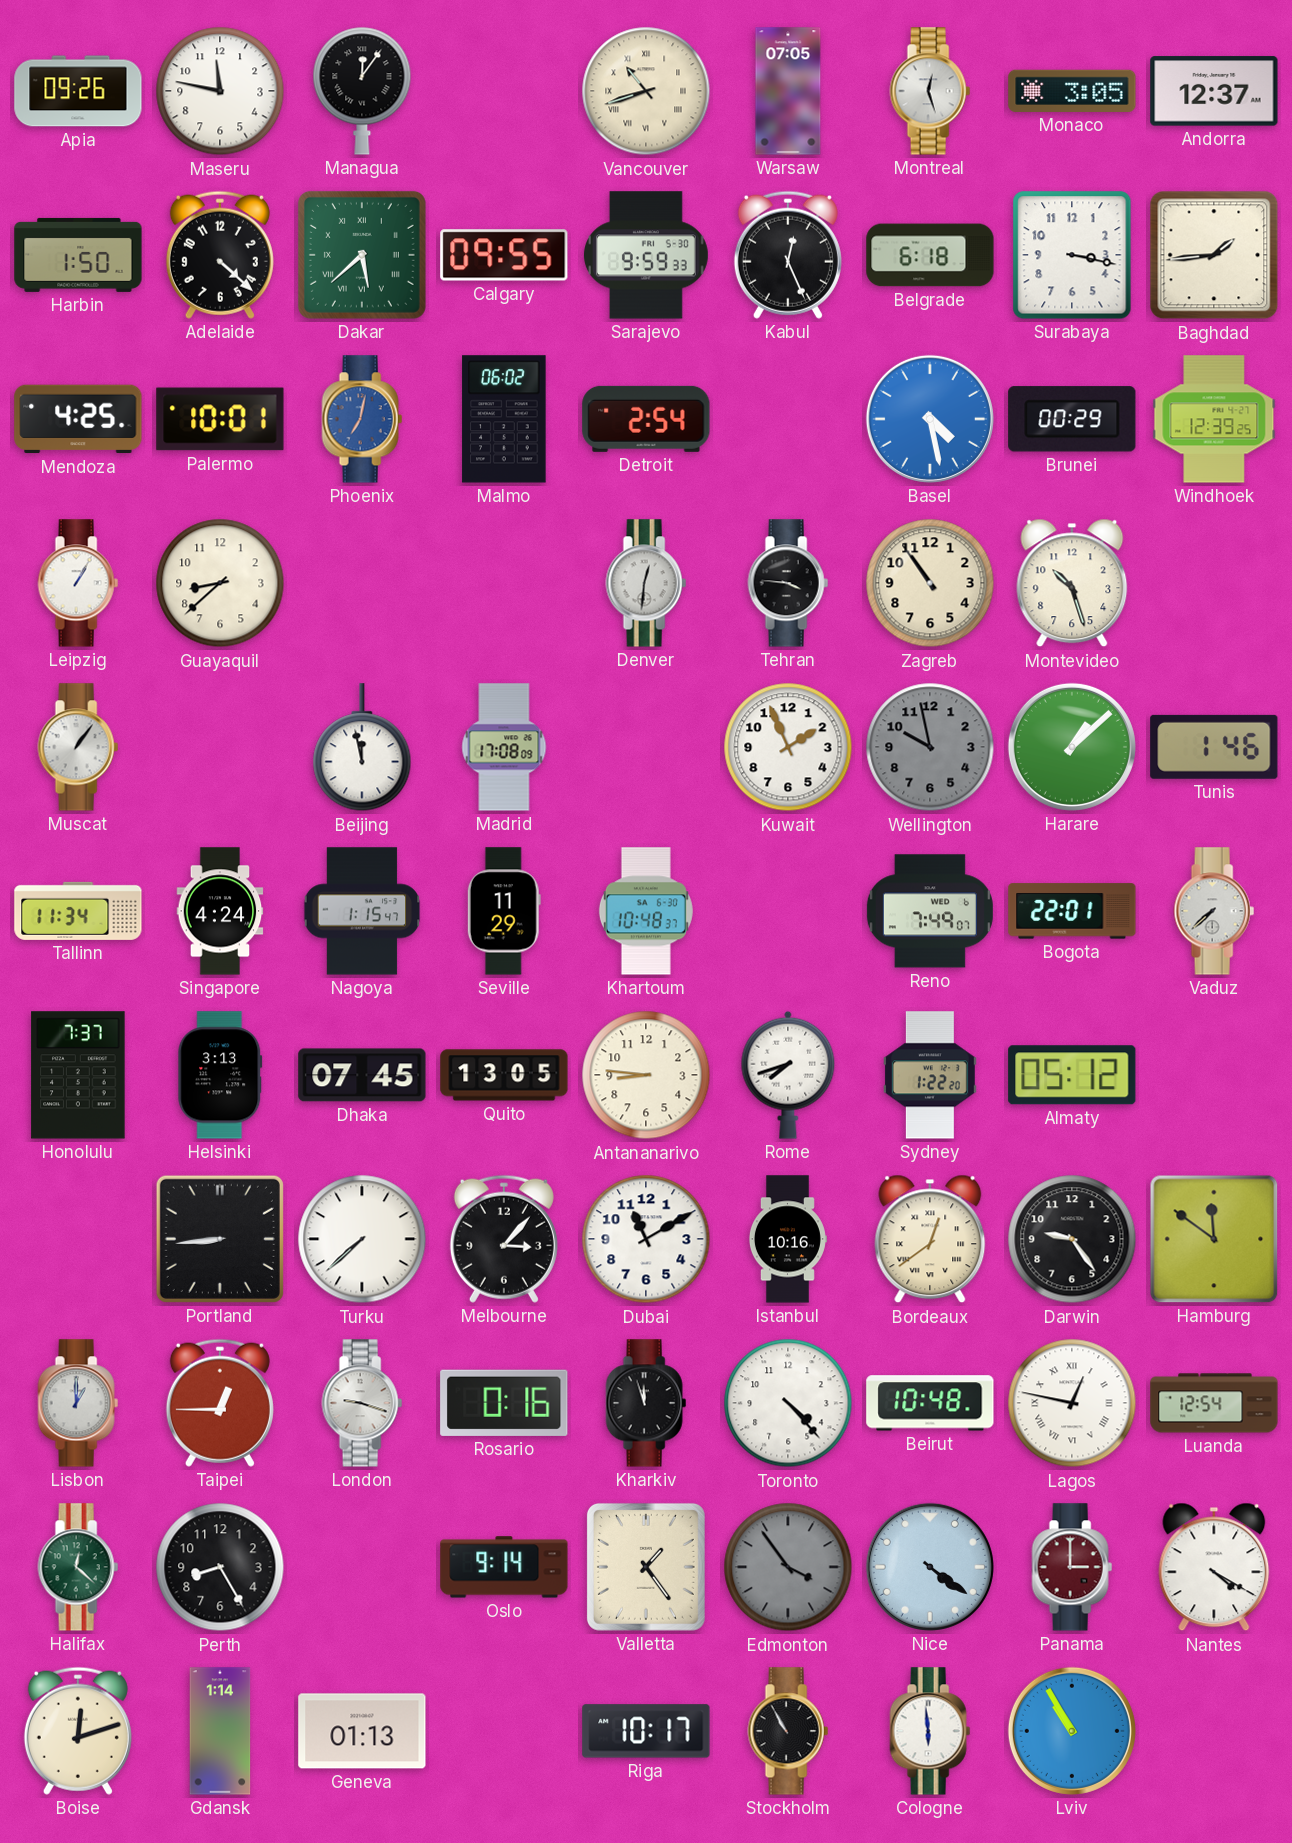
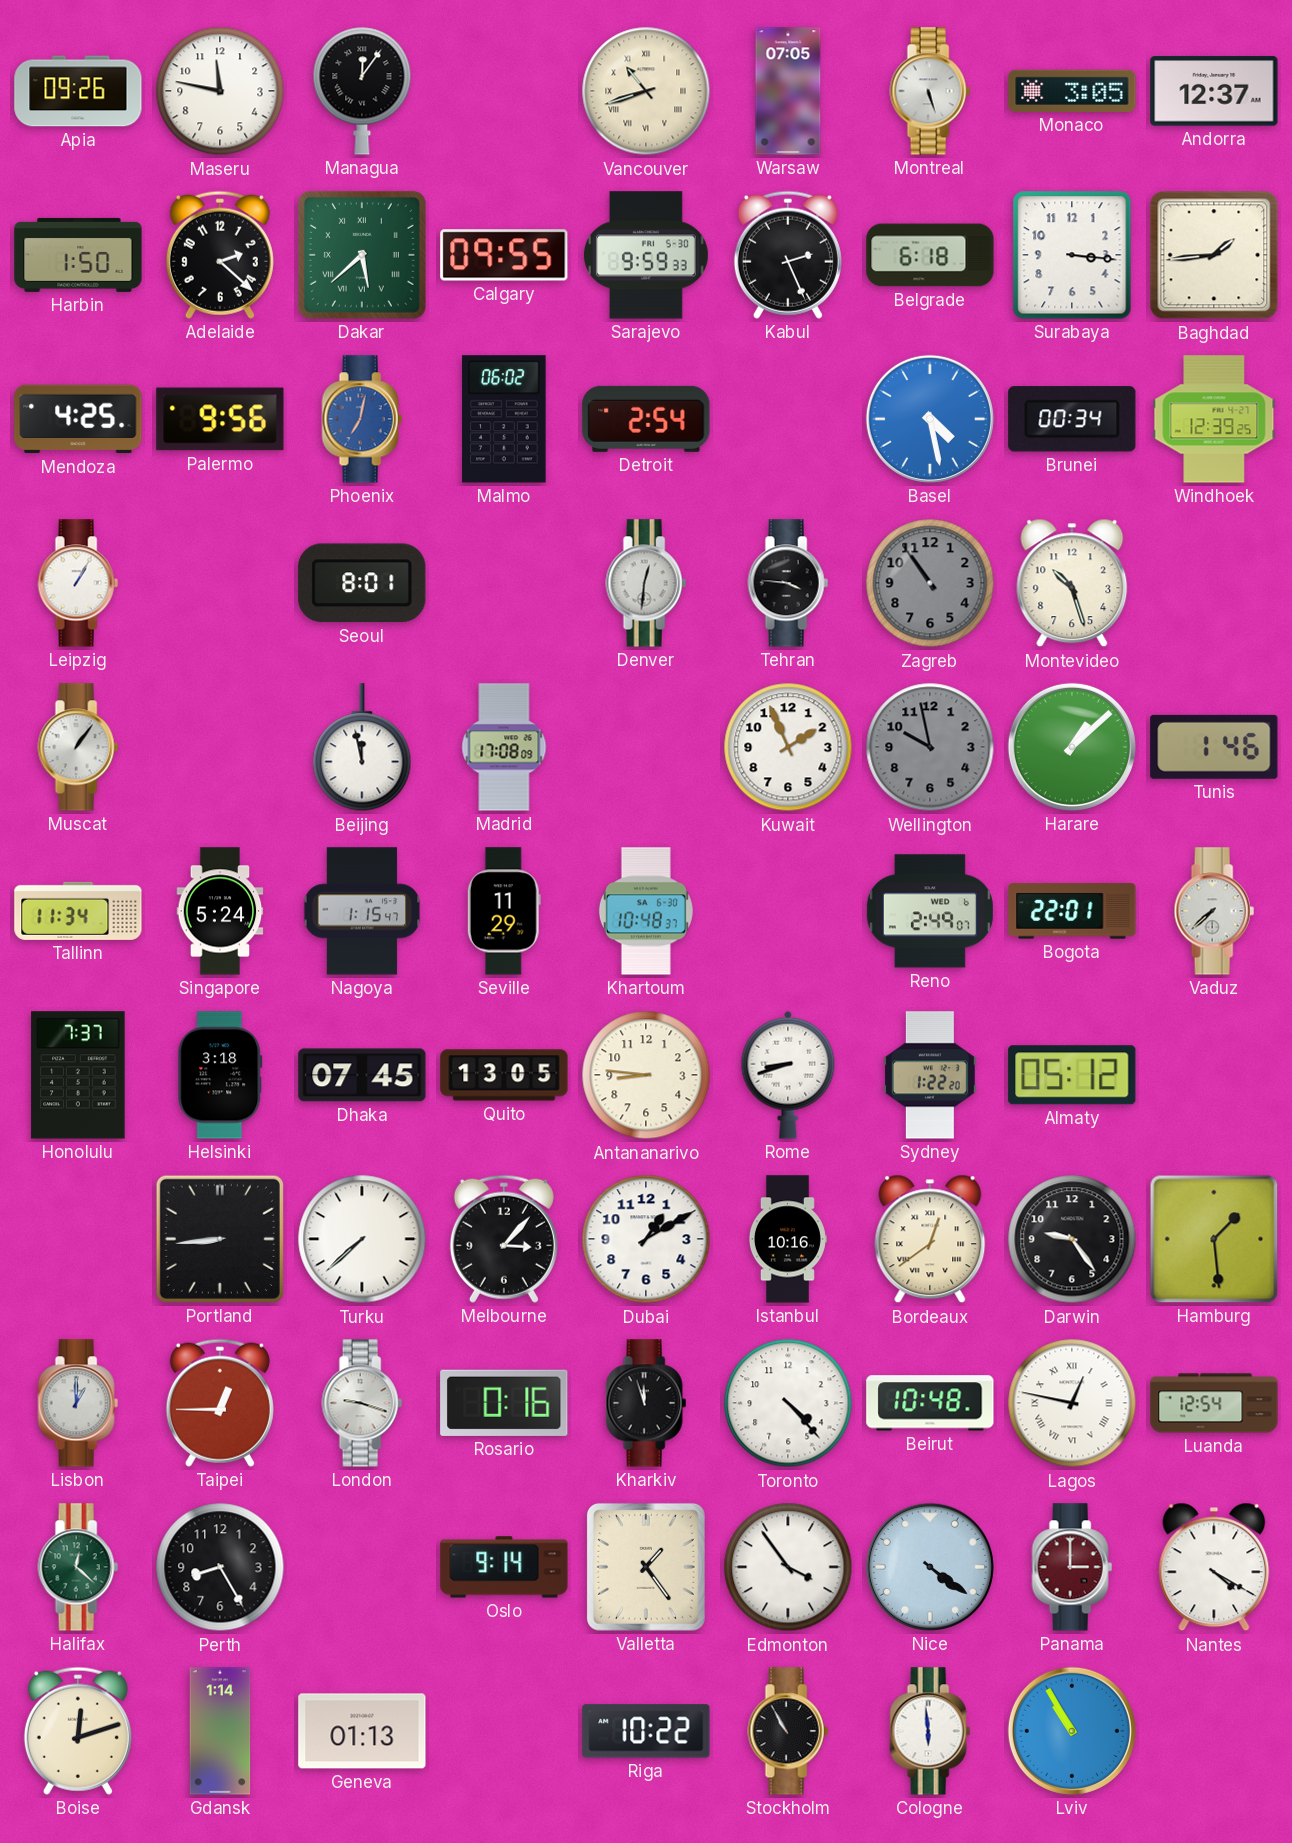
Montreal: 12:27 -> 5:27 (930, 91)
Adelaide: 4:22 -> 2:22 (220, 255)
Kabul: 12:26 -> 2:26 (788, 255)
Surabaya: 3:17 -> 3:16 (1072, 255)
Palermo: 10:01 -> 9:56 (220, 419)
Brunei: 00:29 -> 00:34 (1072, 419)
Guayaquil: 8:38 -> none (220, 583)
Seoul: none -> 8:01 (362, 583)
Zagreb dial: cream -> grey (930, 583)
Singapore: 4:24 -> 5:24 (220, 911)
Reno: 7:49 -> 2:49 (930, 911)
Helsinki: 3:13 -> 3:18 (220, 1075)
Rome: 7:42 -> 8:42 (788, 1075)
Dubai: 11:10 -> 1:10 (646, 1239)
Hamburg: 11:51 -> 1:29 (1214, 1239)
Edmonton dial: grey -> white (788, 1567)
Riga: 10:17 -> 10:22 (646, 1731)
